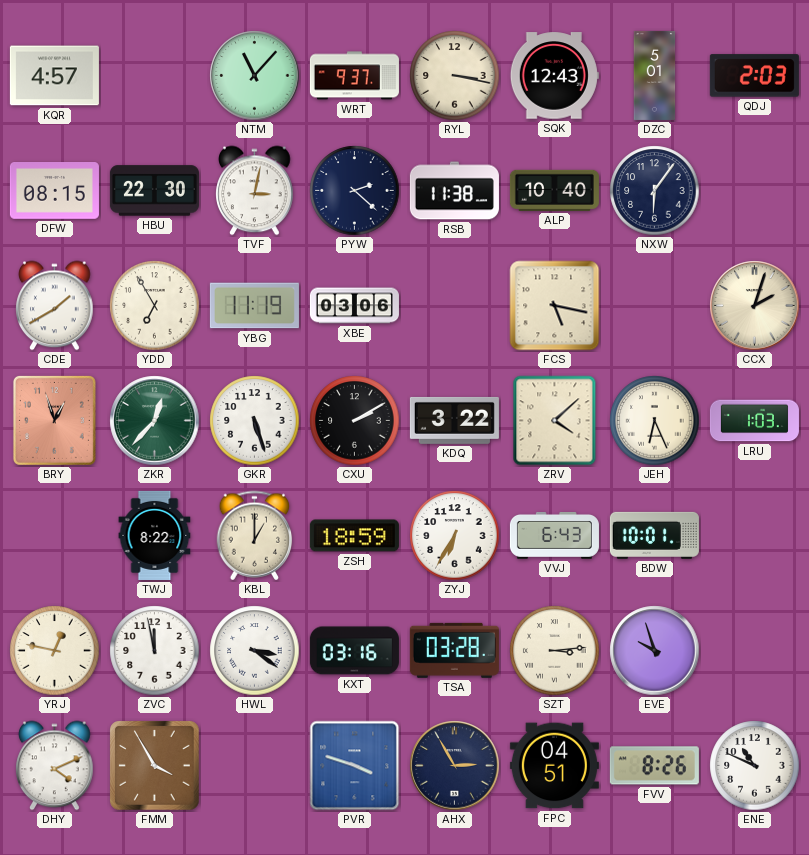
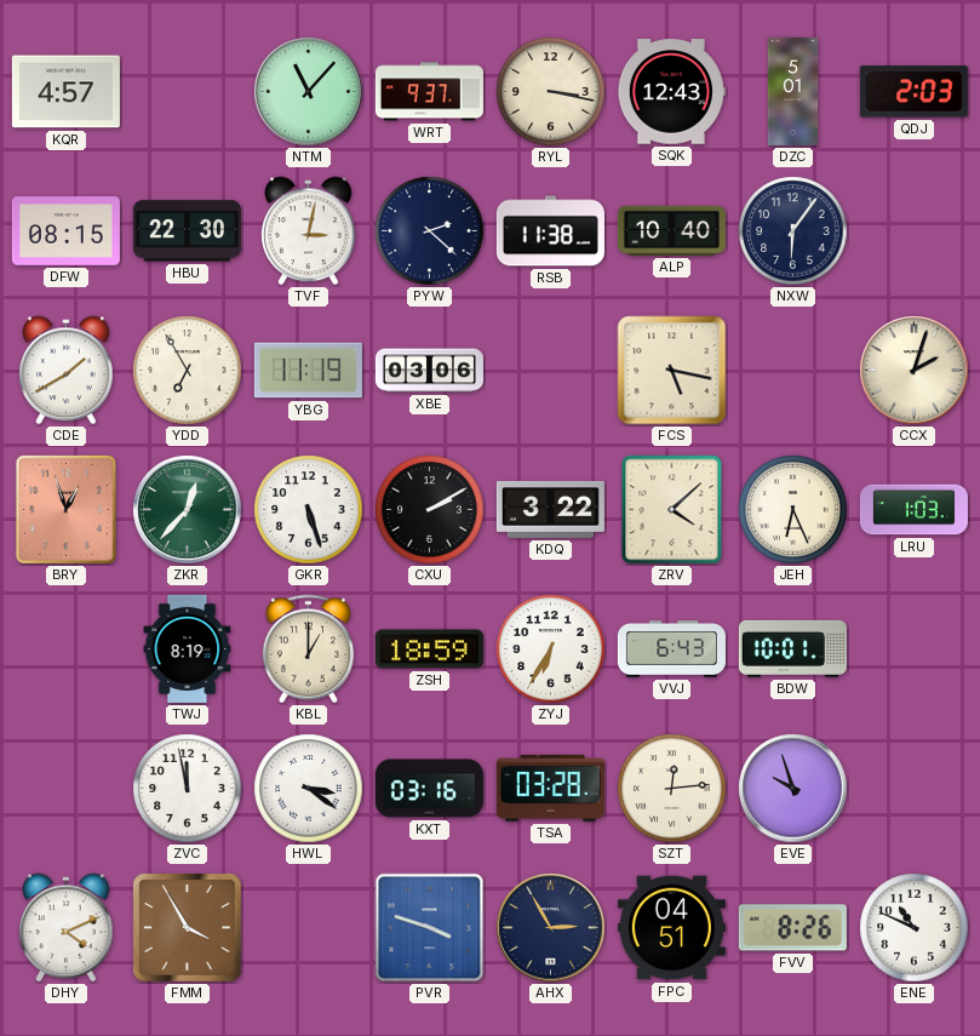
TWJ: 8:22 -> 8:19 (188, 648)
YRJ: 12:47 -> none (55, 651)
SZT: 3:14 -> 12:14 (672, 789)
